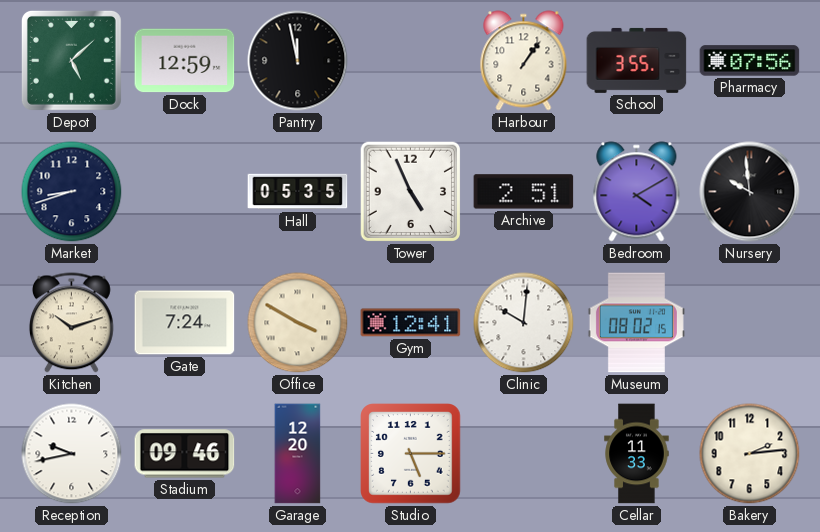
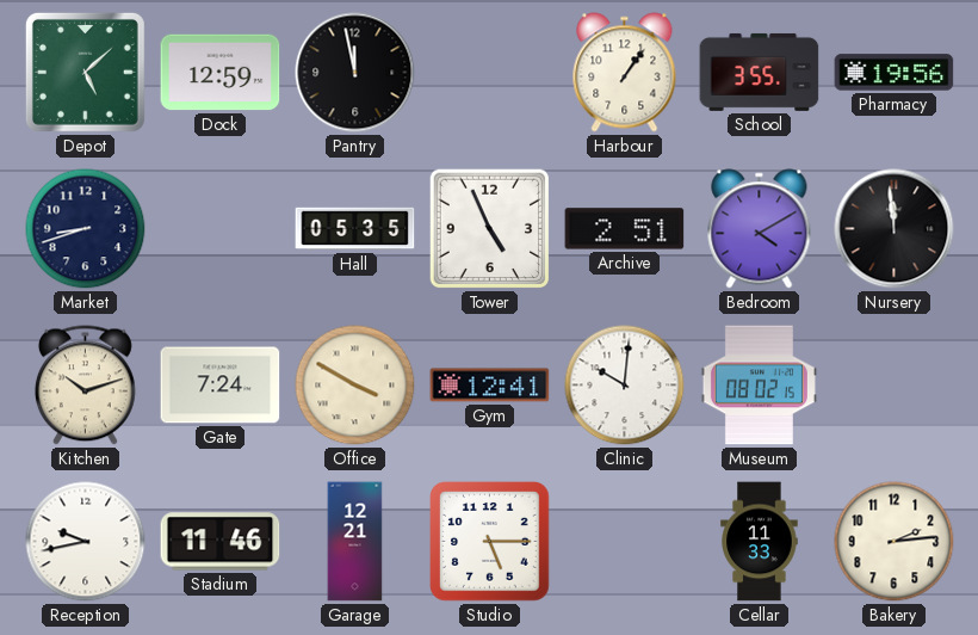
Pharmacy: 07:56 -> 19:56 (895, 73)
Nursery: 9:59 -> 11:59 (895, 229)
Stadium: 09:46 -> 11:46 (221, 542)
Garage: 12:20 -> 12:21 (355, 542)
